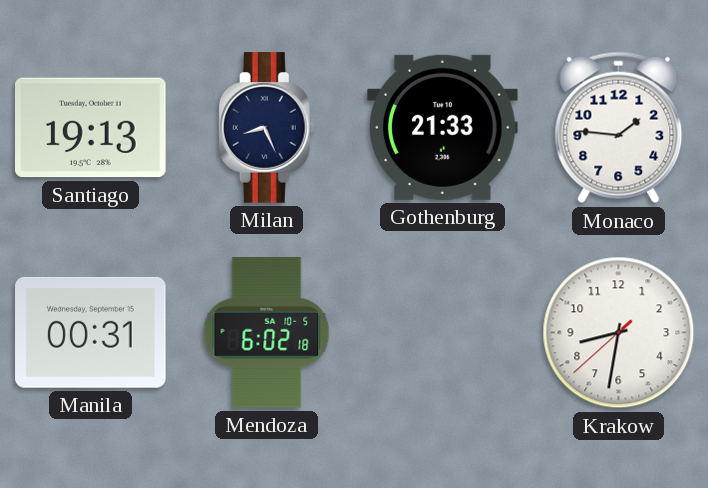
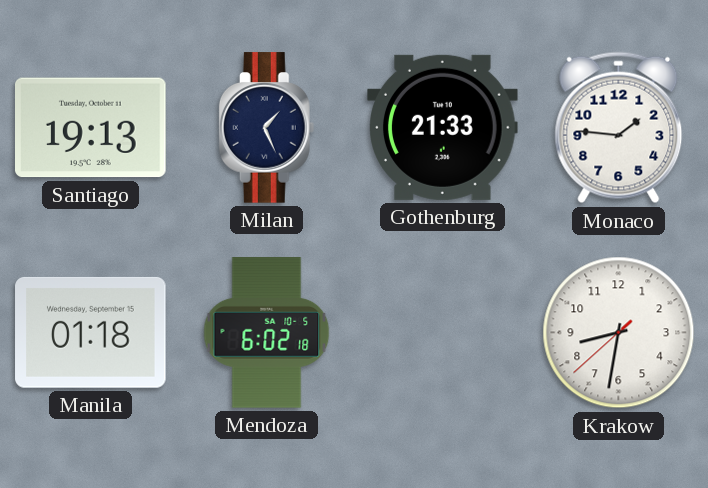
Milan: 8:26 -> 1:26 (267, 128)
Manila: 00:31 -> 01:18 (91, 332)
